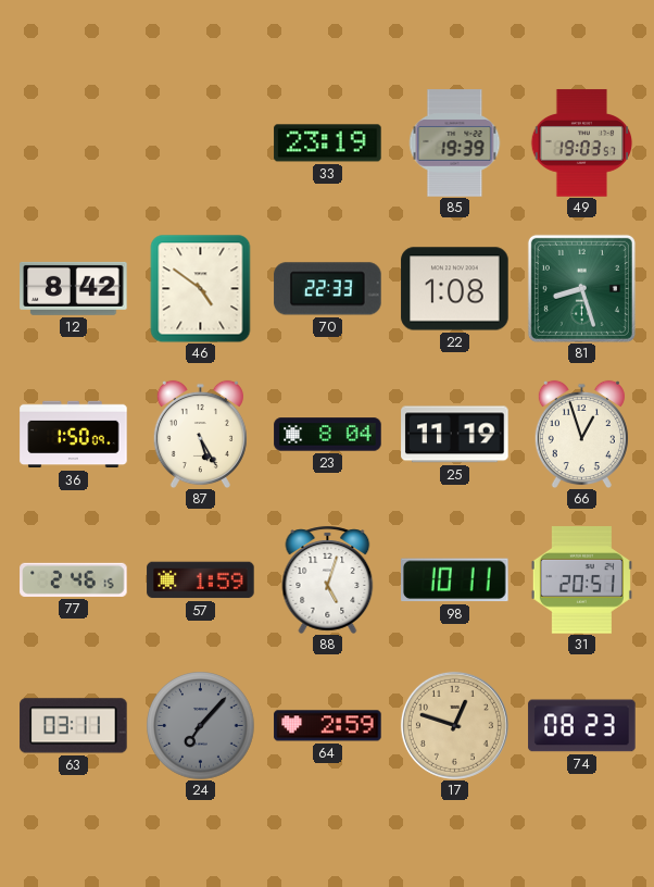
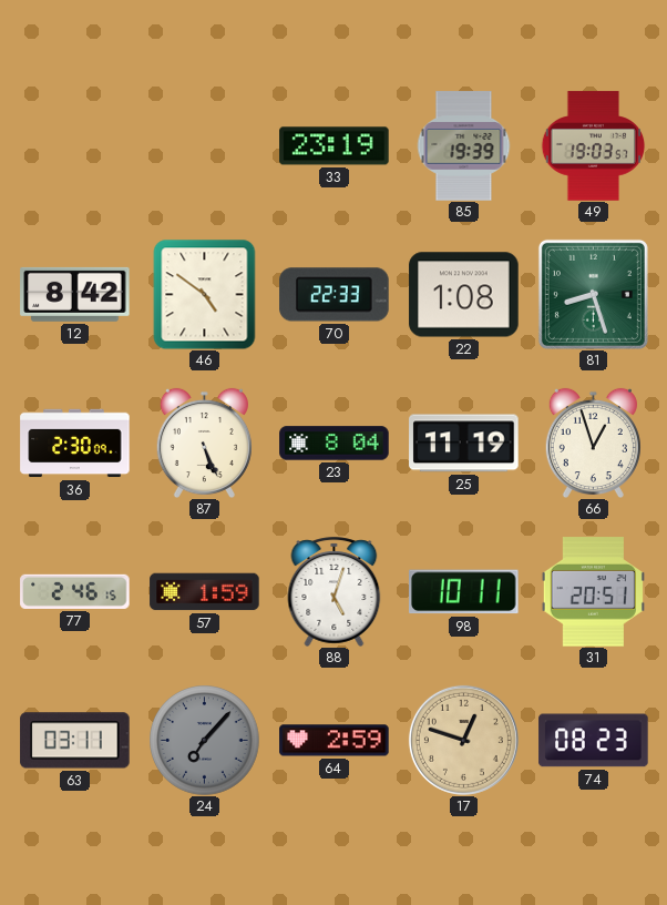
36: 1:50 -> 2:30 (75, 444)
87: 5:25 -> 5:26 (204, 443)
